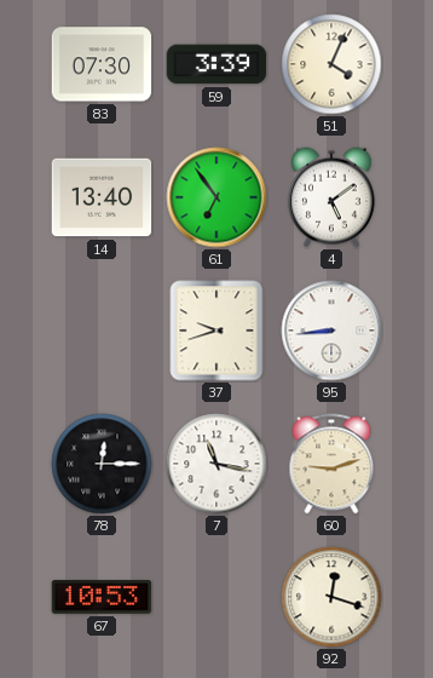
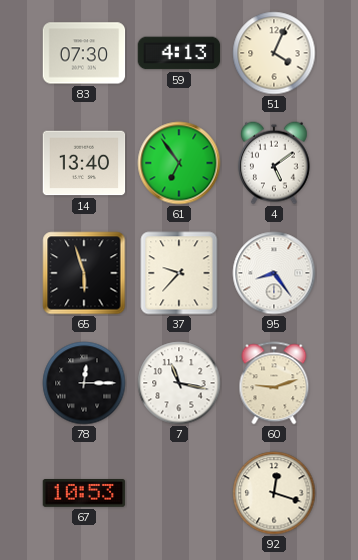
59: 3:39 -> 4:13 (179, 53)
65: none -> 5:57 (84, 273)
37: 9:42 -> 9:37 (179, 273)
95: 8:44 -> 8:24 (274, 273)
